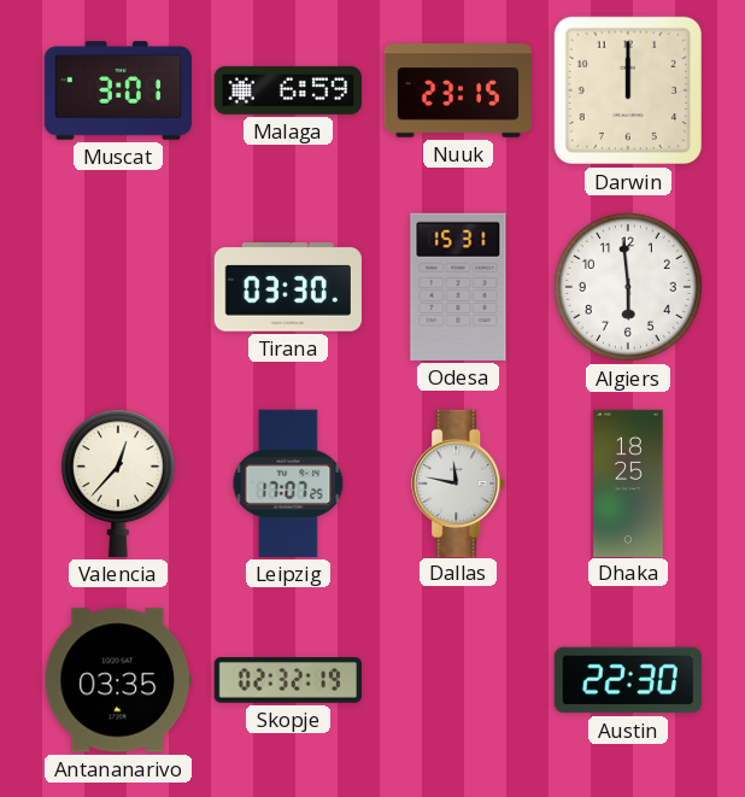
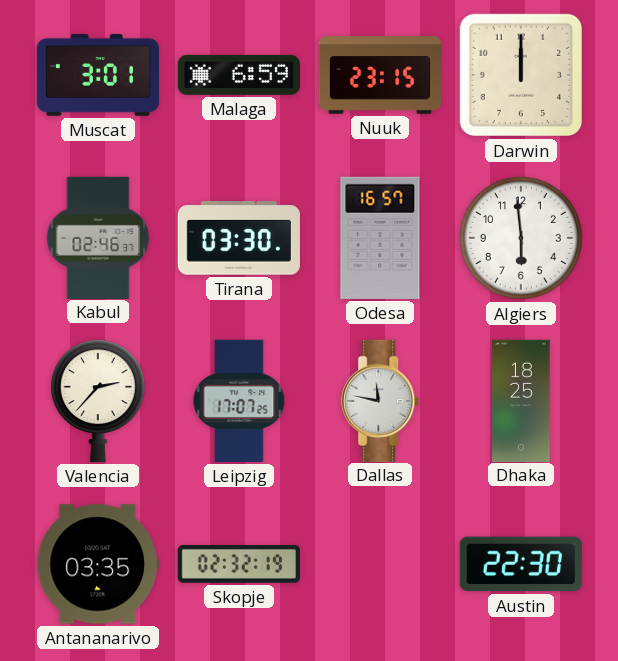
Kabul: none -> 02:46 (98, 237)
Odesa: 15:31 -> 16:57 (380, 238)
Valencia: 12:37 -> 2:37 (98, 401)
